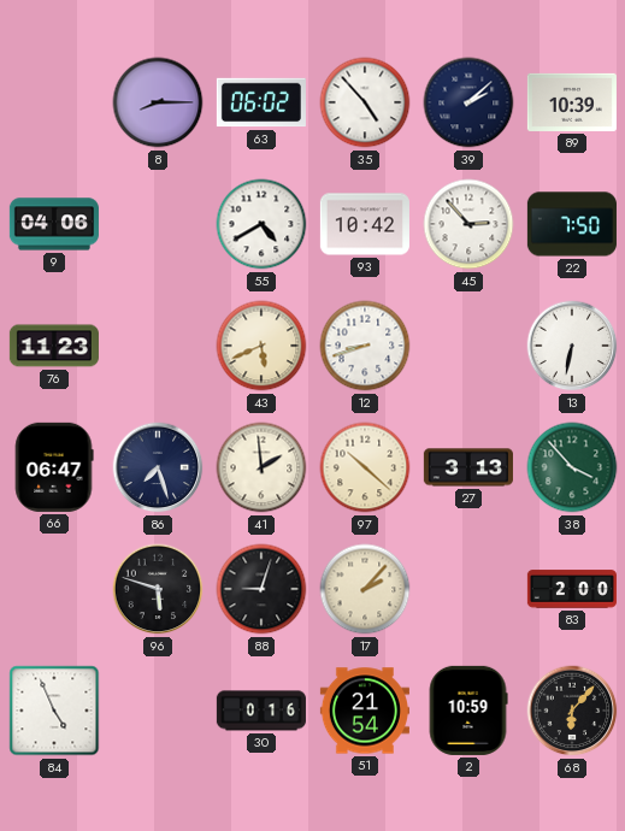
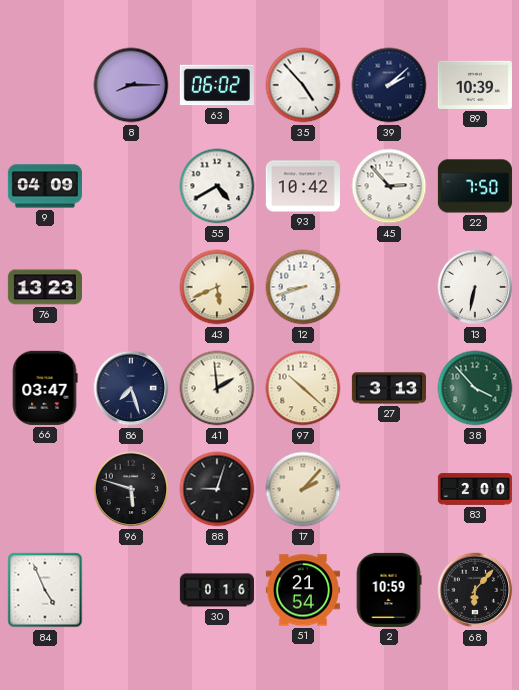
9: 04:06 -> 04:09 (45, 186)
76: 11:23 -> 13:23 (45, 287)
66: 06:47 -> 03:47 (45, 388)
